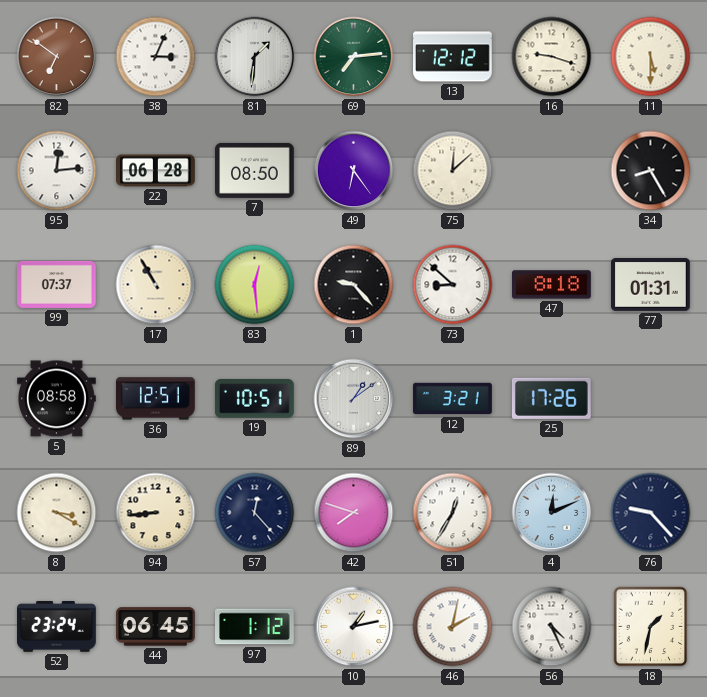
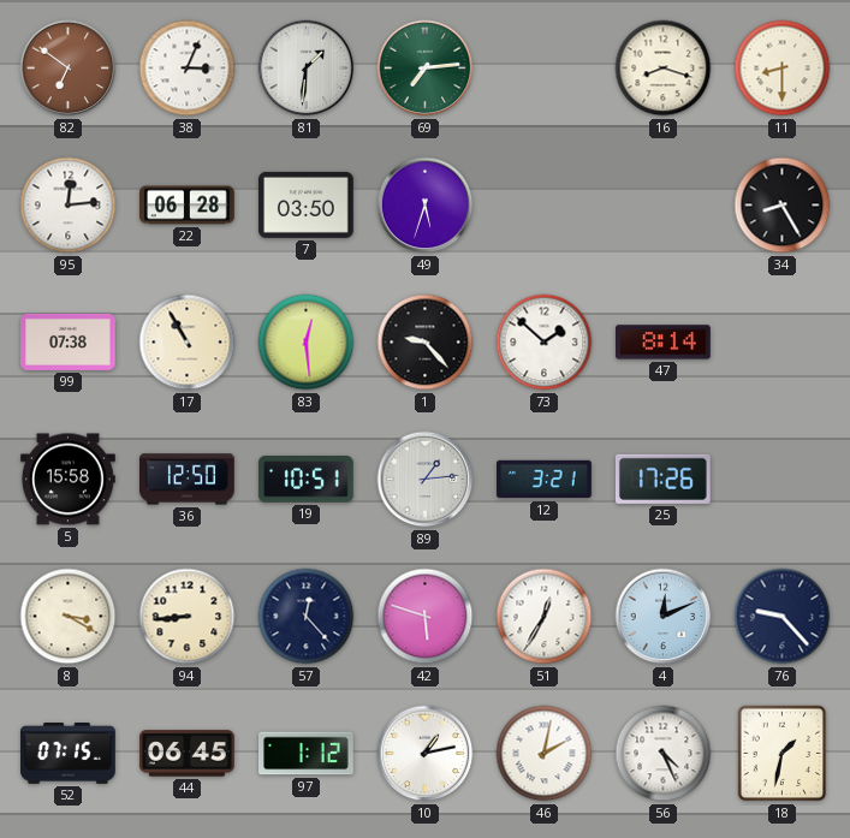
13: 12:12 -> none (453, 57)
16: 9:18 -> 8:18 (664, 69)
11: 5:30 -> 8:30 (783, 69)
7: 08:50 -> 03:50 (307, 204)
49: 6:24 -> 5:33 (426, 206)
75: 12:08 -> none (453, 171)
99: 07:37 -> 07:38 (69, 341)
73: 8:52 -> 1:52 (545, 343)
47: 8:18 -> 8:14 (664, 343)
77: 01:31 -> none (651, 285)
5: 08:58 -> 15:58 (69, 480)
36: 12:51 -> 12:50 (188, 480)
89: 1:09 -> 1:14 (426, 480)
42: 7:48 -> 5:48 (426, 617)
52: 23:24 -> 07:15 (69, 754)
